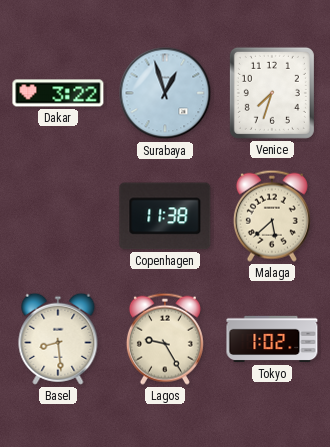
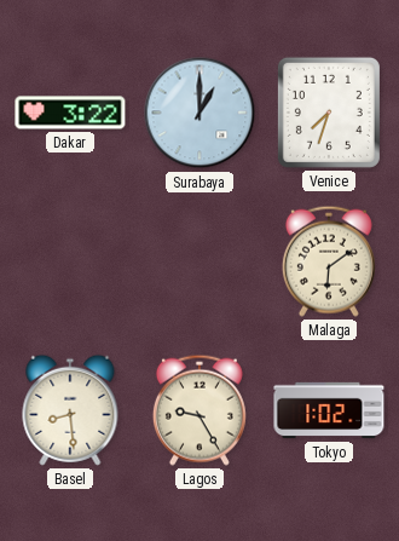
Surabaya: 12:57 -> 1:00 (199, 113)
Copenhagen: 11:38 -> none (165, 216)
Malaga: 5:38 -> 6:09 (329, 261)
